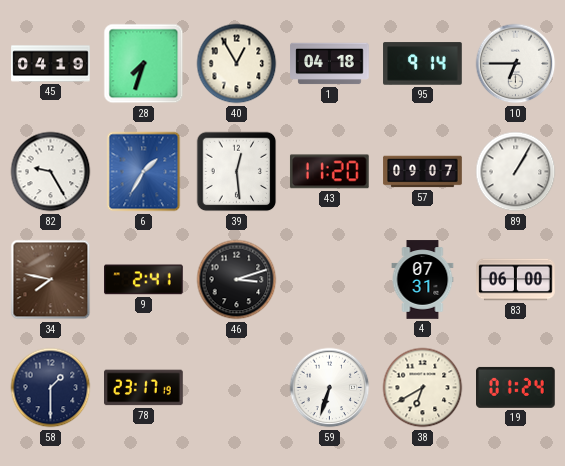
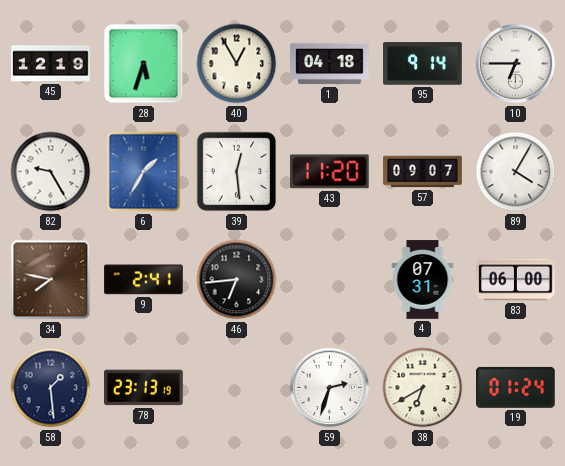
45: 04:19 -> 12:19 (51, 64)
28: 7:33 -> 5:33 (144, 64)
89: 1:05 -> 4:05 (516, 172)
46: 3:12 -> 6:44 (237, 280)
58: 1:30 -> 1:29 (51, 388)
78: 23:17 -> 23:13 (144, 388)
59: 6:33 -> 2:33 (330, 388)
